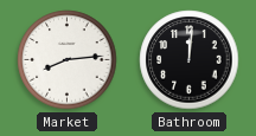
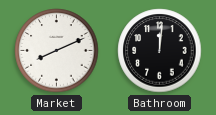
Market: 8:14 -> 8:11 (57, 51)
